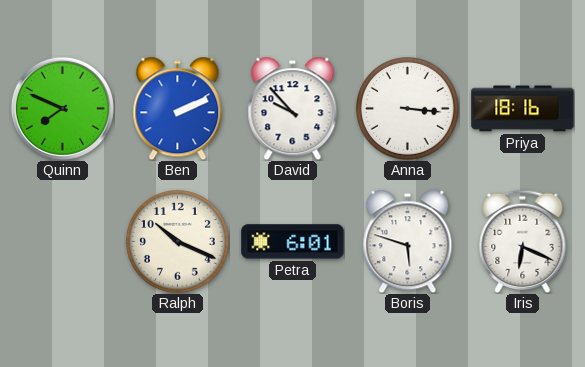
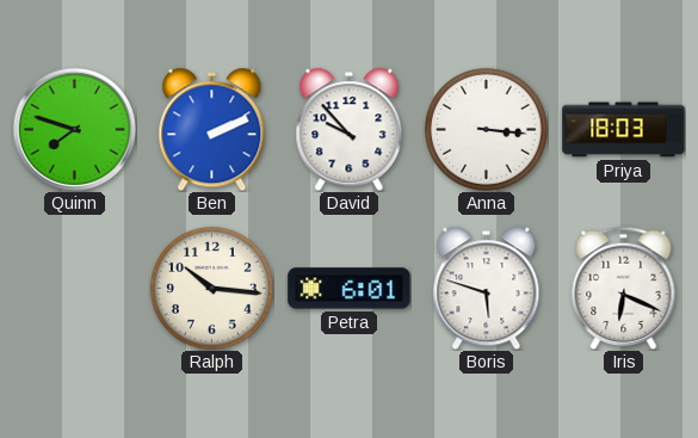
Quinn: 7:49 -> 7:48 (74, 129)
Priya: 18:16 -> 18:03 (624, 130)
Ralph: 10:19 -> 10:16 (212, 289)
